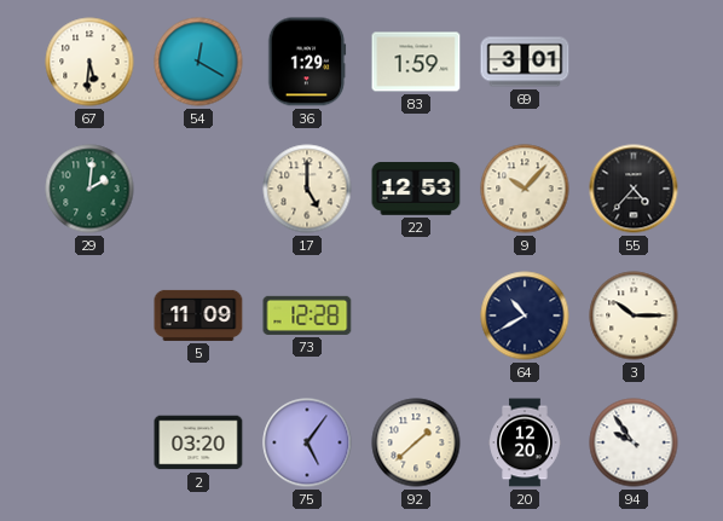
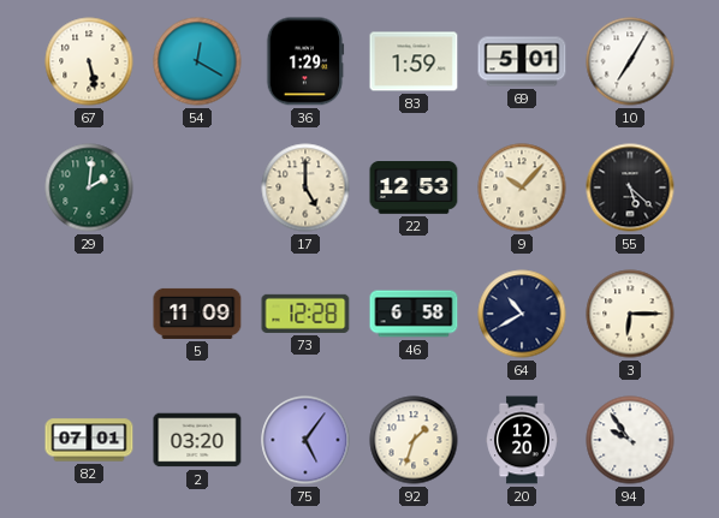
67: 5:31 -> 5:28 (89, 61)
69: 3:01 -> 5:01 (522, 61)
10: none -> 7:05 (630, 61)
55: 4:37 -> 5:22 (630, 187)
46: none -> 6:58 (414, 314)
3: 10:15 -> 6:15 (630, 314)
82: none -> 07:01 (89, 440)
92: 1:38 -> 1:33 (414, 440)
